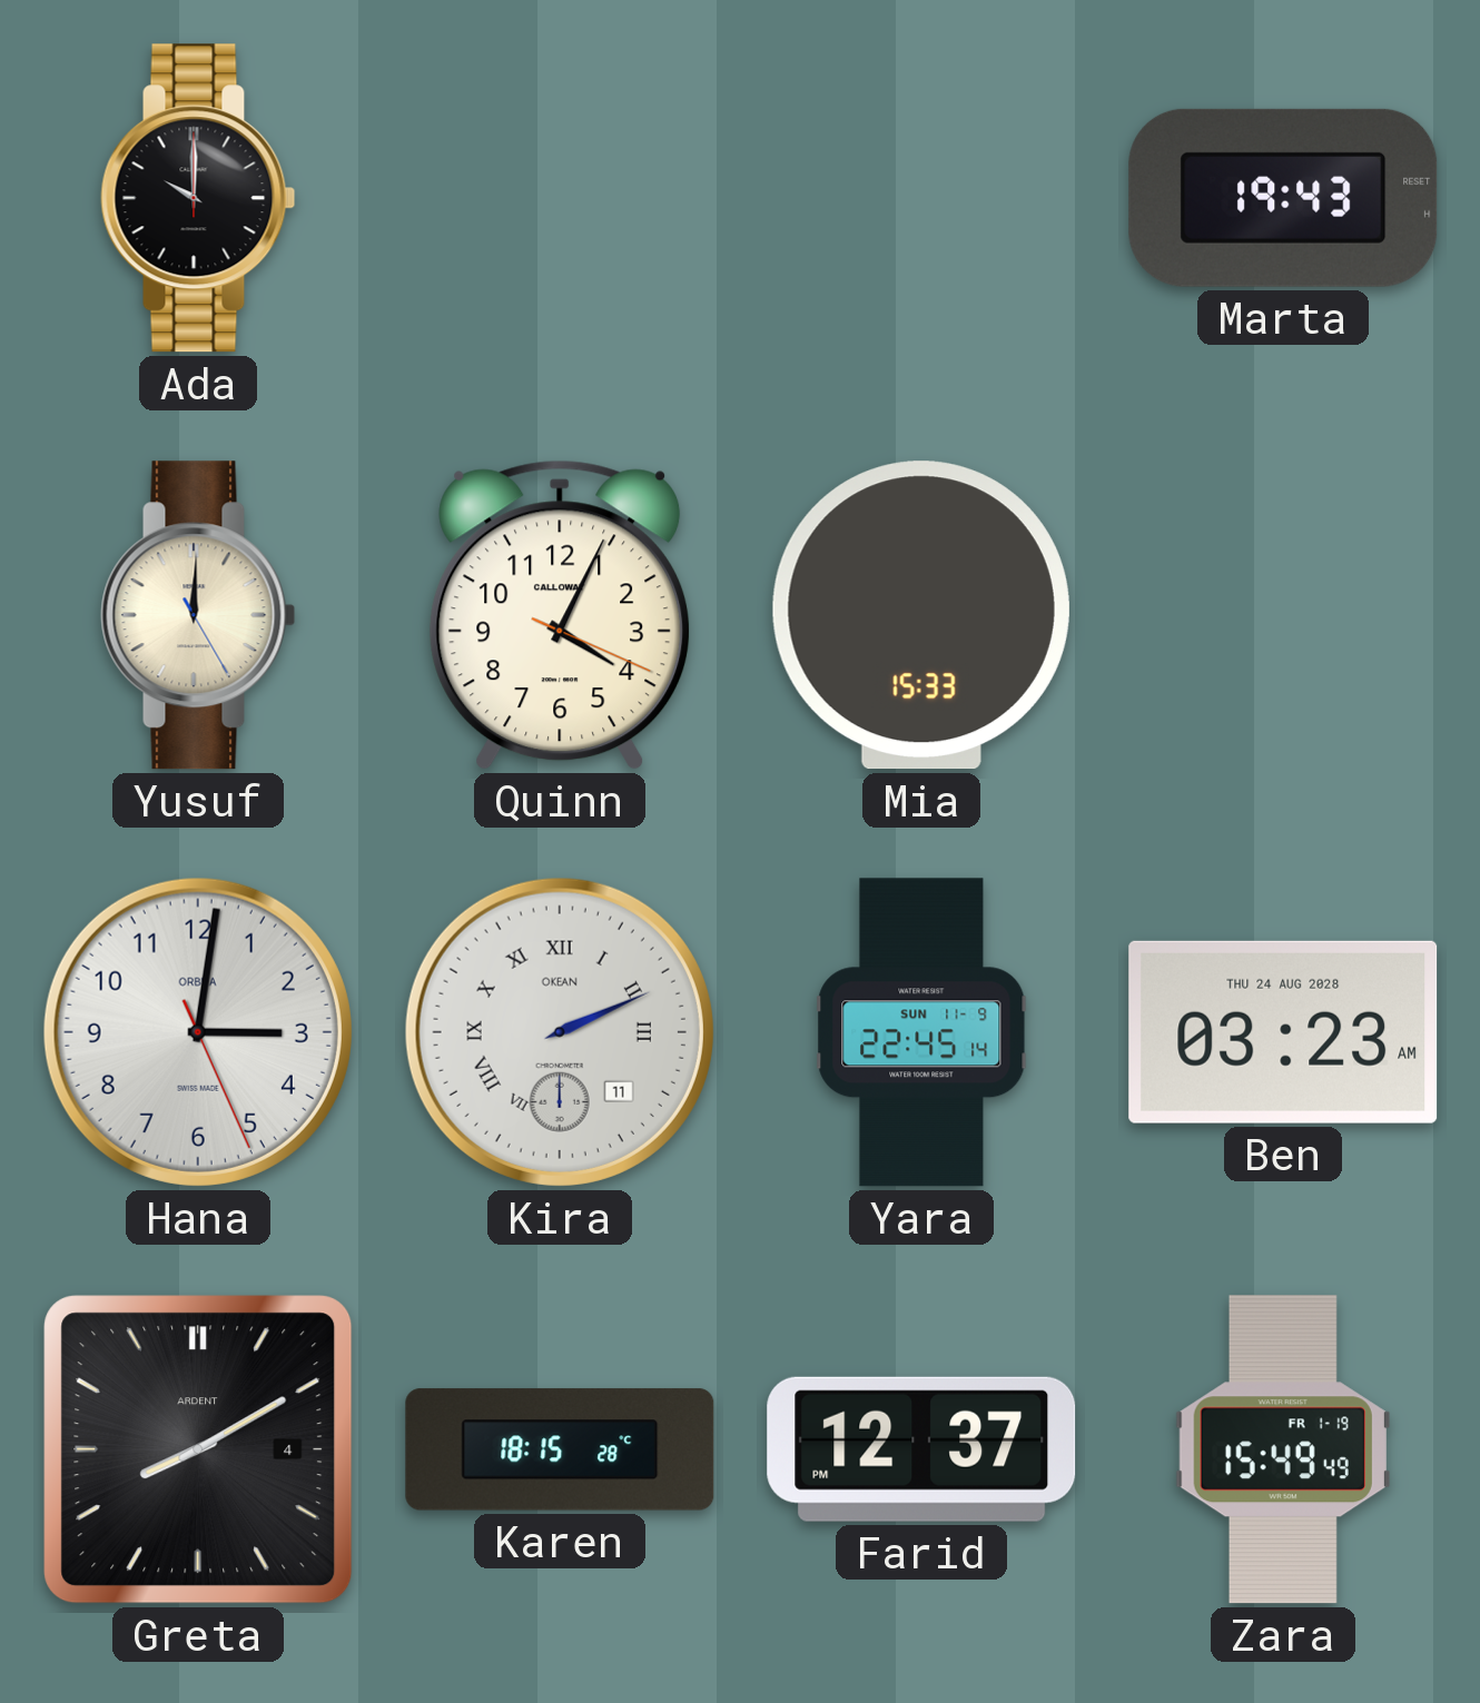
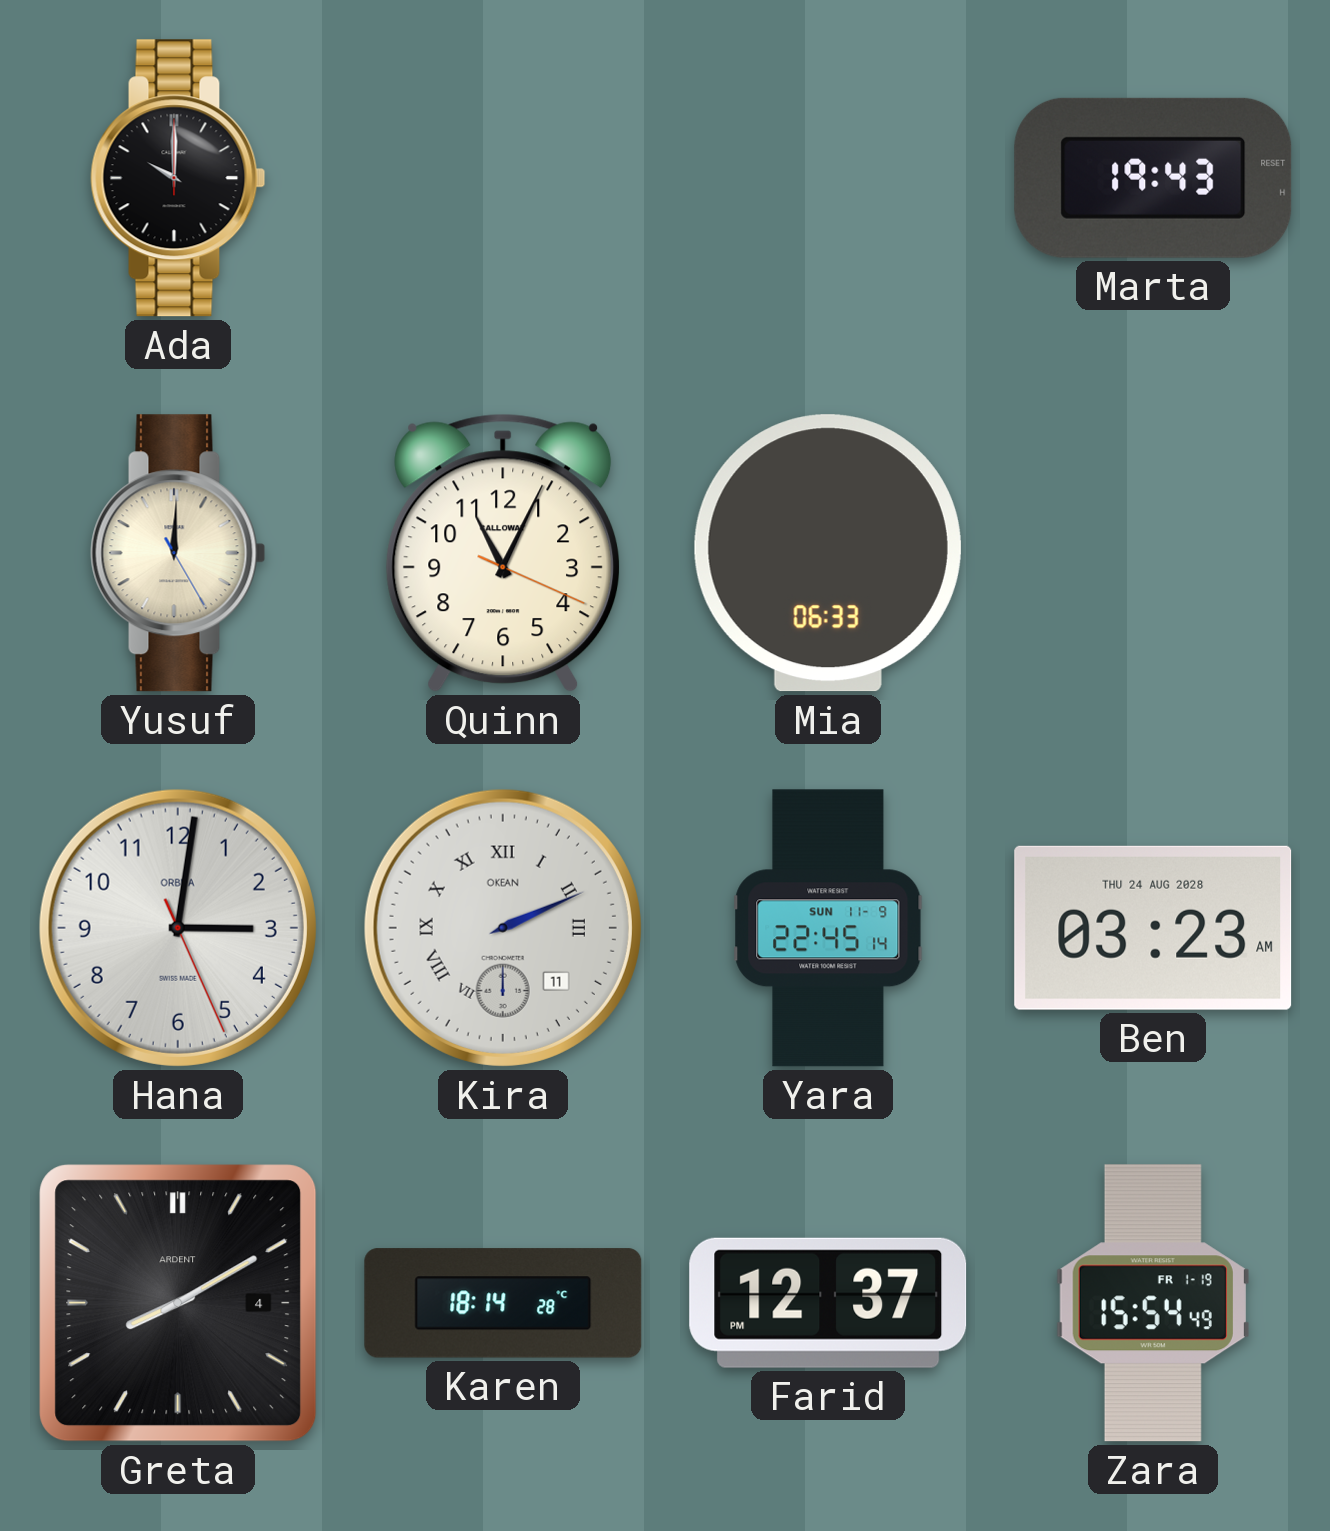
Quinn: 4:04 -> 11:04 (503, 553)
Mia: 15:33 -> 06:33 (828, 553)
Karen: 18:15 -> 18:14 (503, 1303)
Zara: 15:49 -> 15:54 (1153, 1303)
